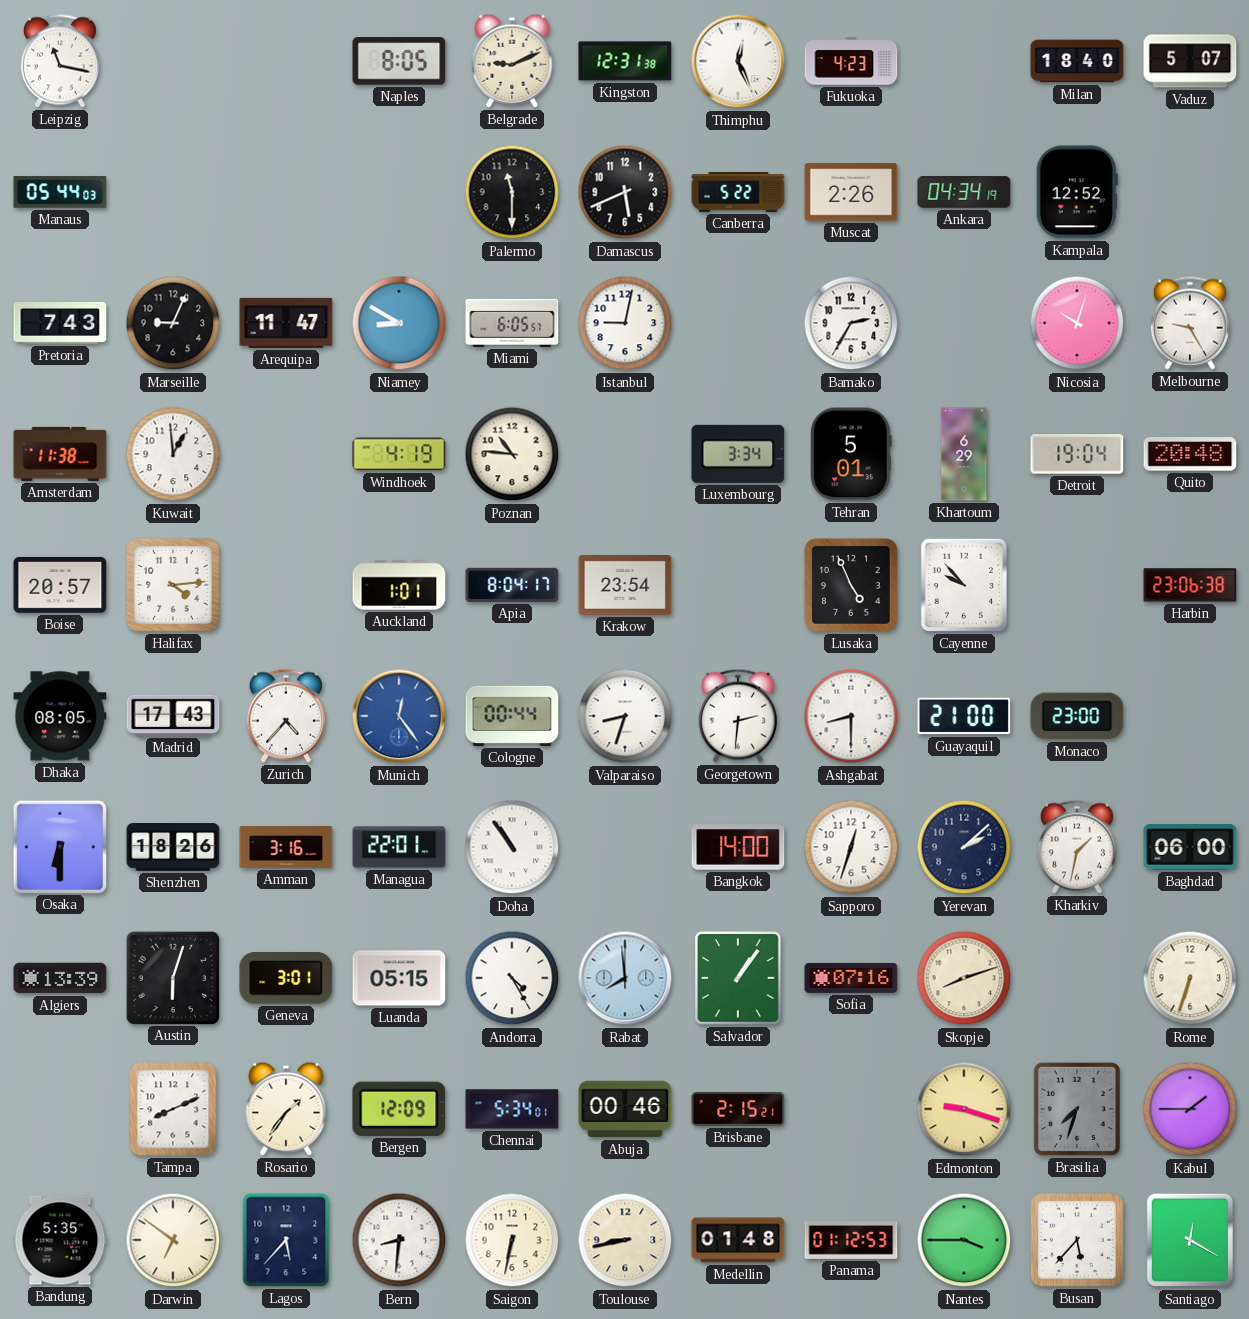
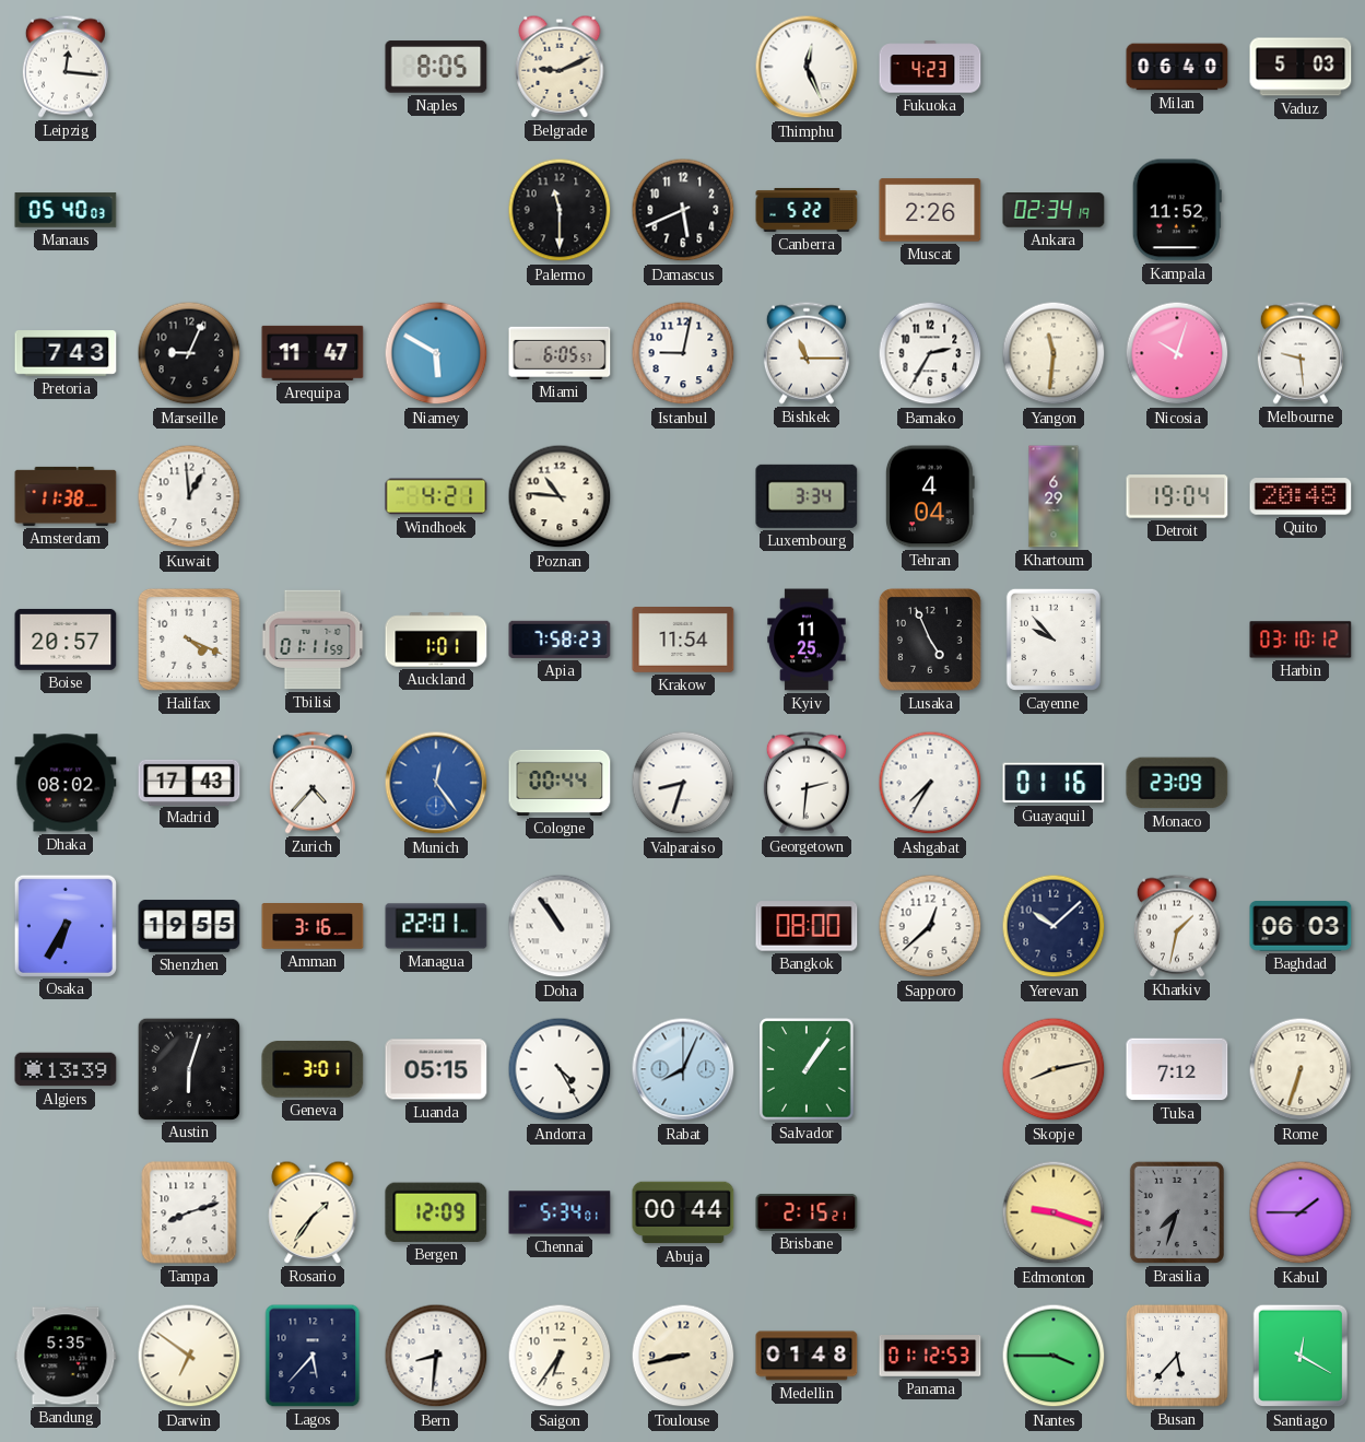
Leipzig: 11:17 -> 12:16 (66, 67)
Kingston: 12:31 -> none (625, 61)
Milan: 18:40 -> 06:40 (1177, 67)
Vaduz: 5:07 -> 5:03 (1301, 67)
Manaus: 05:44 -> 05:40 (66, 210)
Ankara: 04:34 -> 02:34 (1054, 210)
Kampala: 12:52 -> 11:52 (1177, 210)
Niamey: 8:50 -> 5:50 (436, 353)
Bishkek: none -> 11:15 (807, 353)
Yangon: none -> 11:31 (1054, 353)
Melbourne: 9:25 -> 9:29 (1301, 353)
Windhoek: 4:19 -> 4:21 (436, 496)
Tehran: 5:01 -> 4:04 (930, 496)
Halifax: 4:14 -> 4:19 (189, 640)
Tbilisi: none -> 01:11 (313, 640)
Apia: 8:04 -> 7:58 (560, 640)
Krakow: 23:54 -> 11:54 (683, 641)
Kyiv: none -> 11:25 (807, 640)
Harbin: 23:06 -> 03:10 (1301, 640)
Dhaka: 08:05 -> 08:02 (66, 783)
Ashgabat: 8:30 -> 7:35 (930, 783)
Guayaquil: 21:00 -> 01:16 (1054, 783)
Monaco: 23:00 -> 23:09 (1177, 783)
Osaka: 6:30 -> 6:35 (64, 925)
Shenzhen: 18:26 -> 19:55 (189, 926)
Bangkok: 14:00 -> 08:00 (807, 926)
Sapporo: 12:33 -> 12:38 (930, 926)
Yerevan: 2:08 -> 10:08 (1054, 926)
Baghdad: 06:00 -> 06:03 (1301, 926)
Rabat: 7:59 -> 8:04 (683, 1069)
Sofia: 07:16 -> none (851, 978)
Skopje: 8:12 -> 8:13 (1054, 1069)
Tulsa: none -> 7:12 (1177, 1069)
Tampa: 8:11 -> 8:12 (189, 1212)
Abuja: 00:46 -> 00:44 (683, 1212)
Saigon: 6:32 -> 6:36 (560, 1356)
